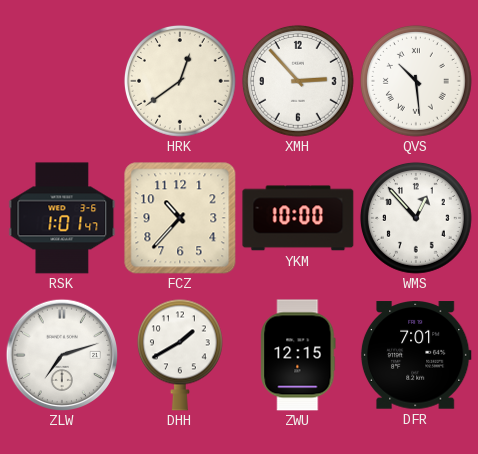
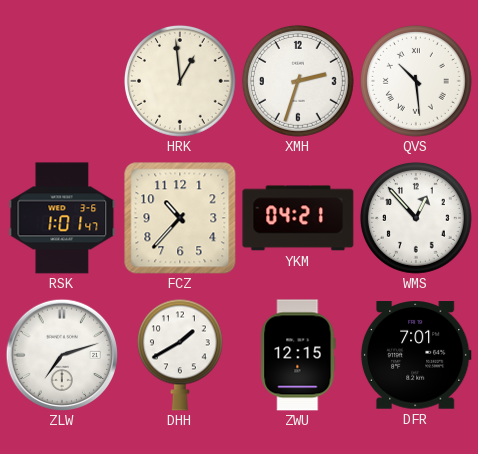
HRK: 12:39 -> 12:59 (180, 81)
XMH: 2:53 -> 2:33 (298, 81)
YKM: 10:00 -> 04:21 (298, 218)
